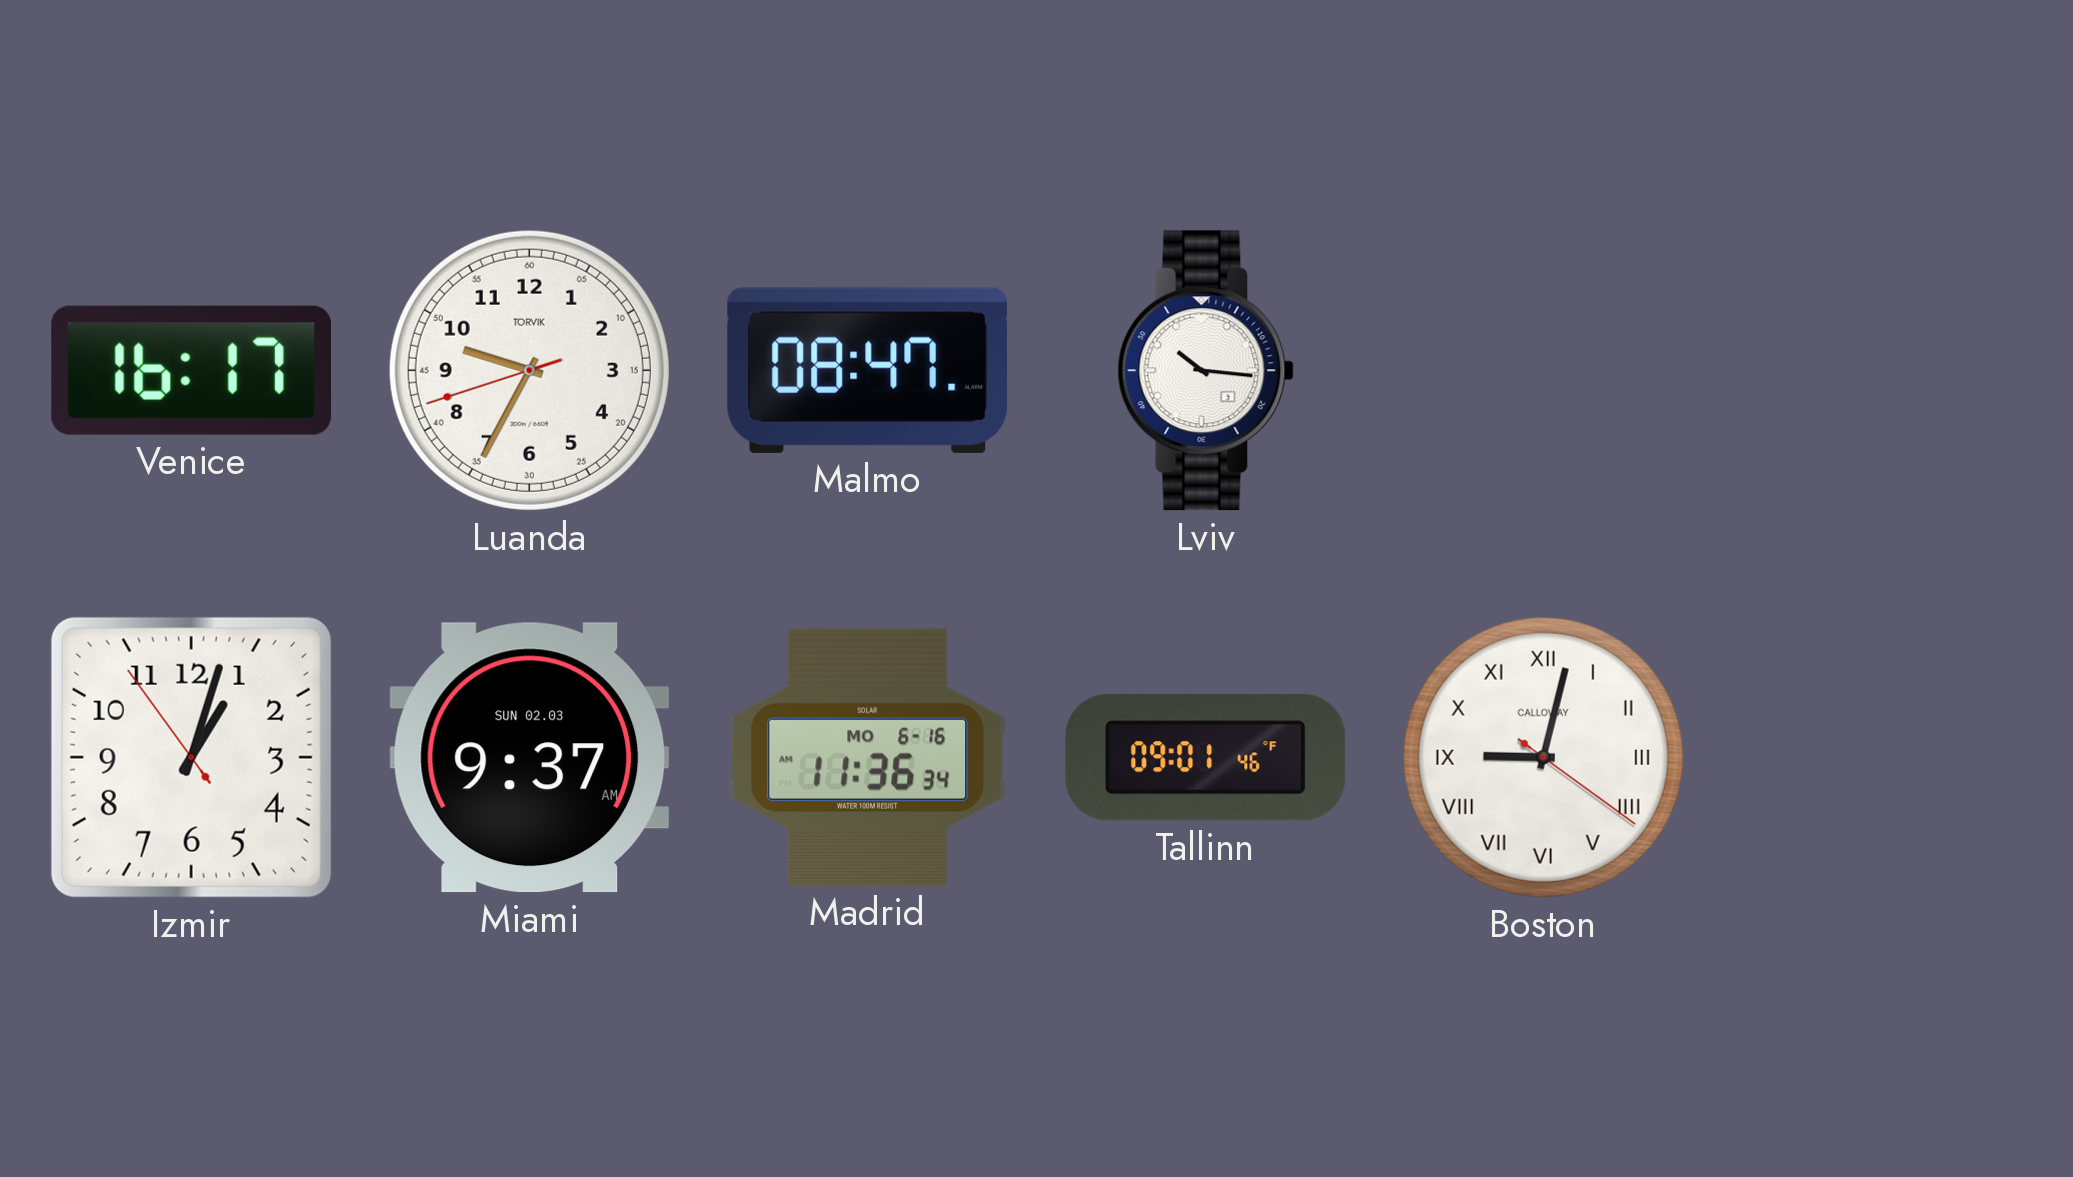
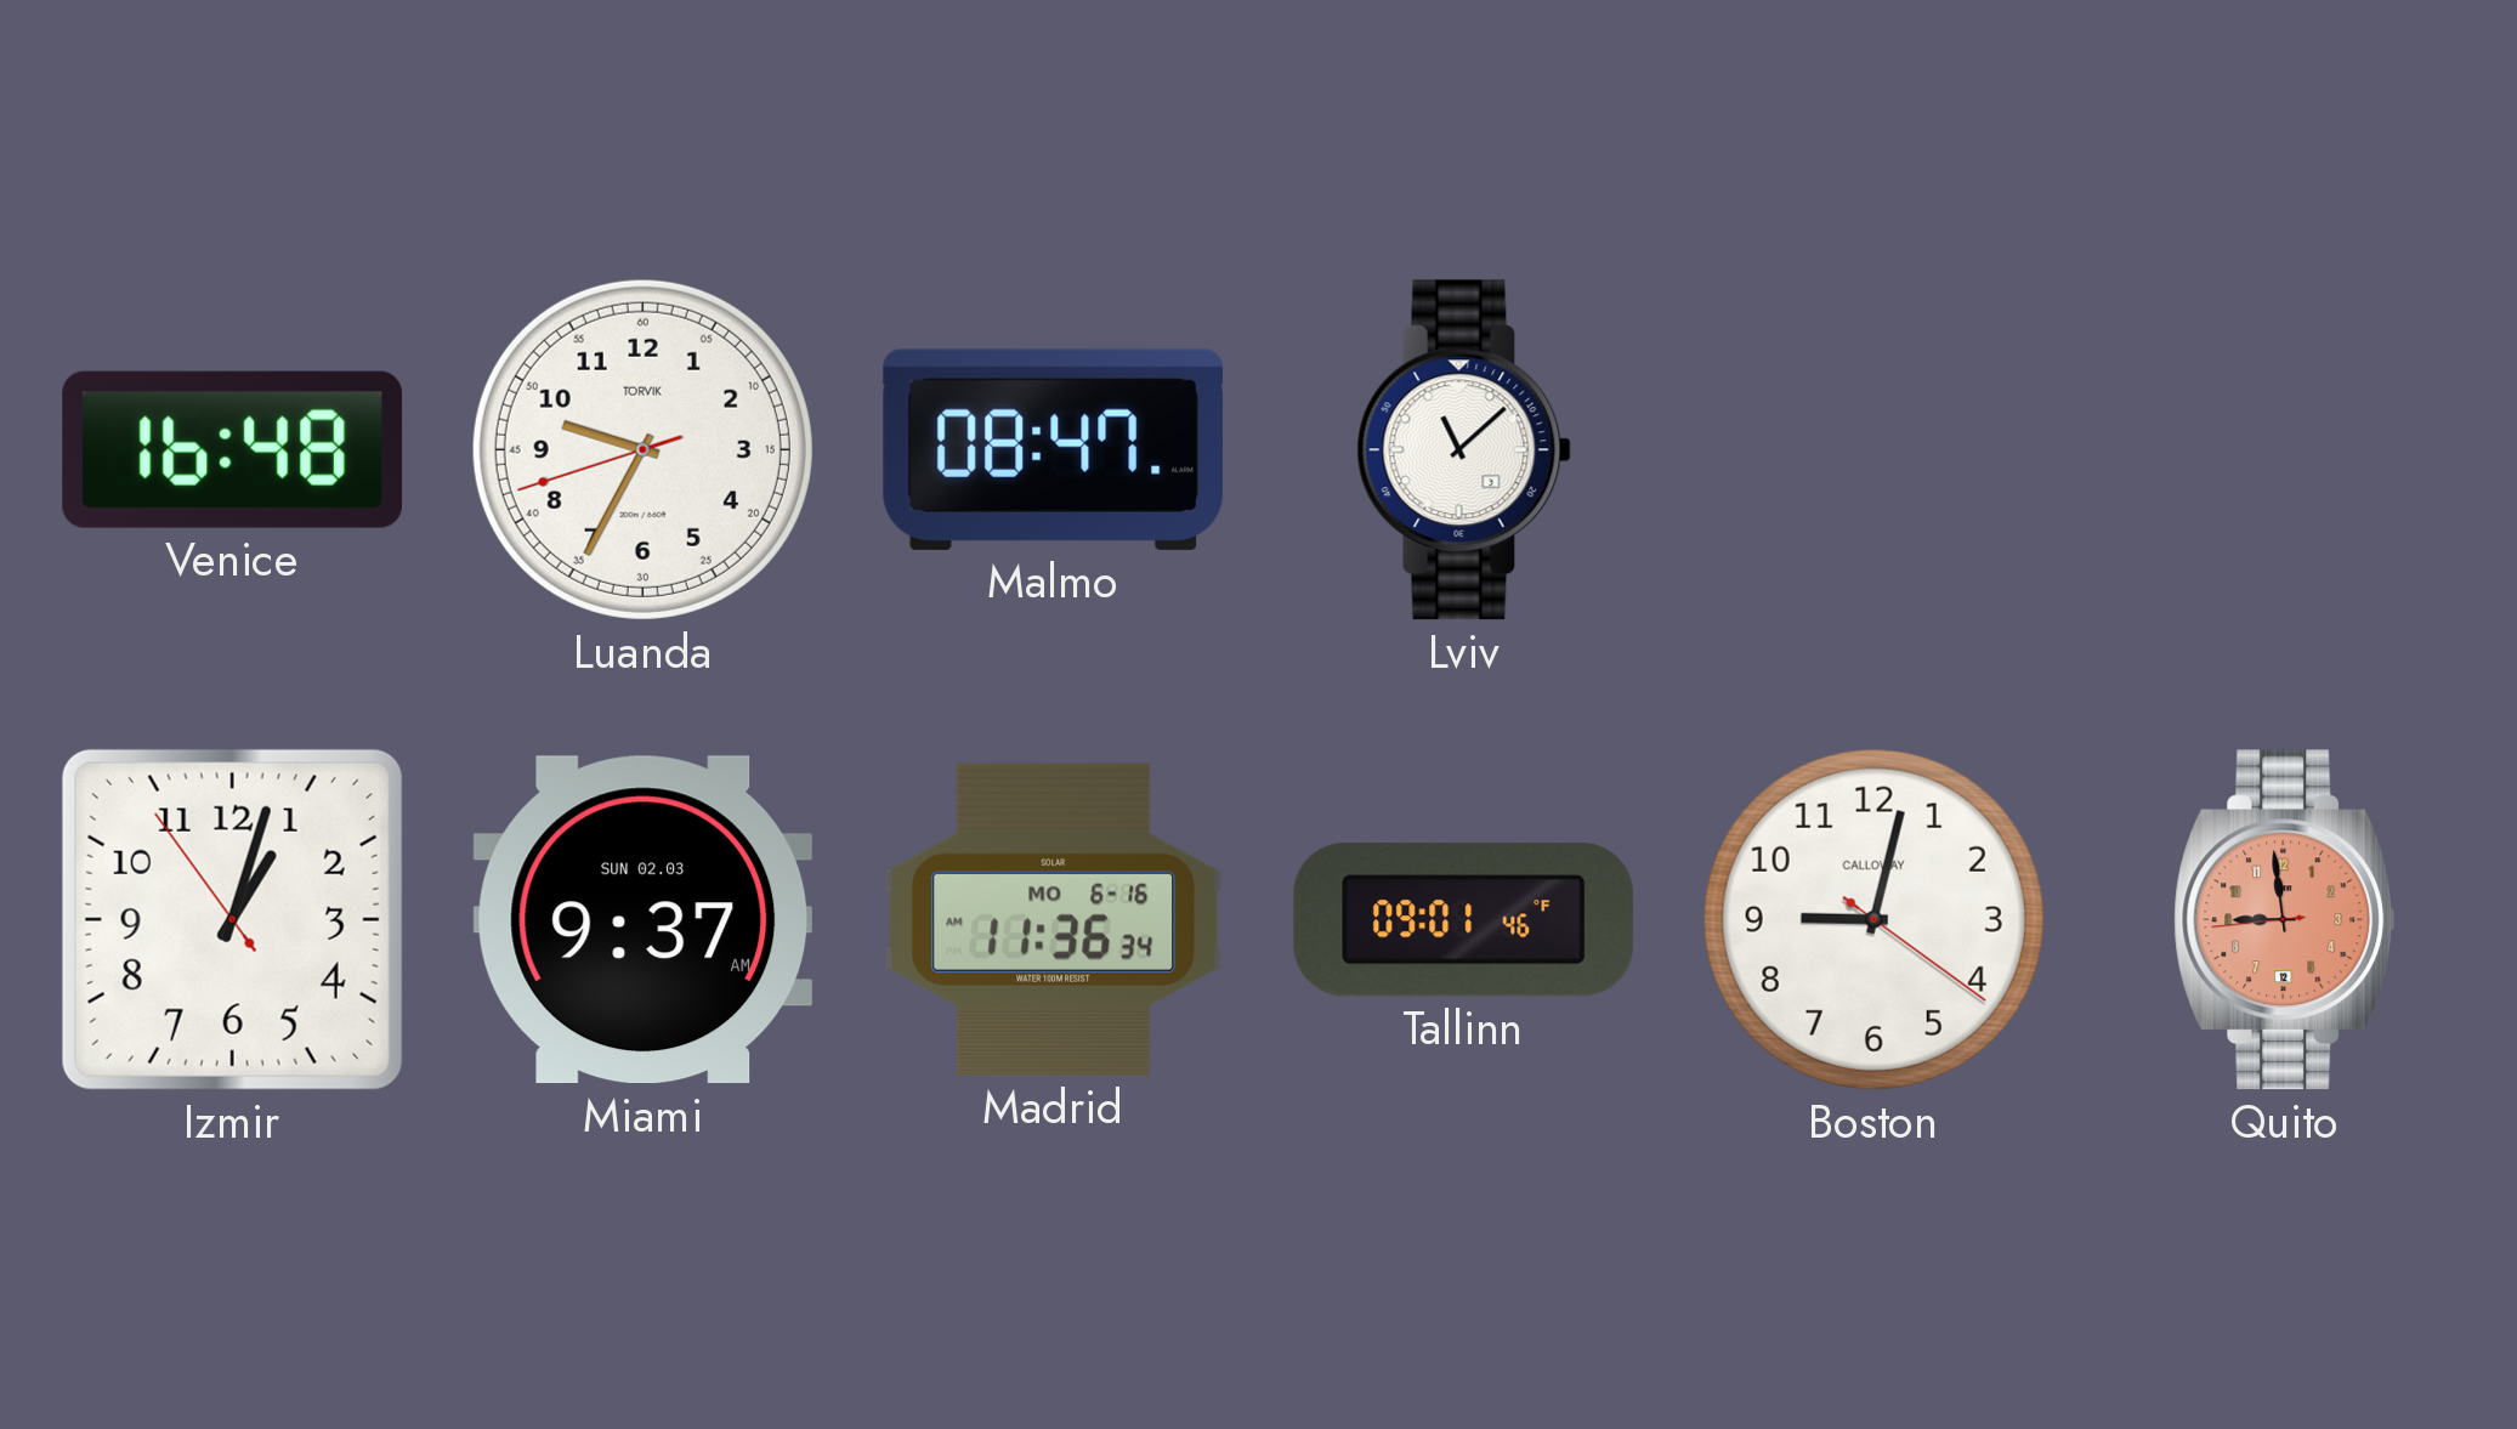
Venice: 16:17 -> 16:48 (232, 449)
Lviv: 10:16 -> 11:08 (1463, 450)
Boston numerals: Roman -> Arabic (1873, 919)
Quito: none -> 8:58 (2285, 920)
